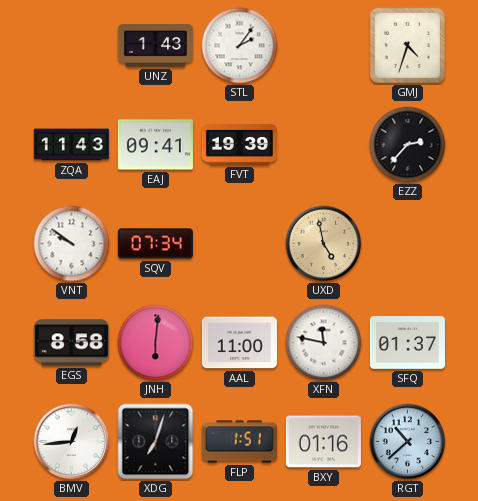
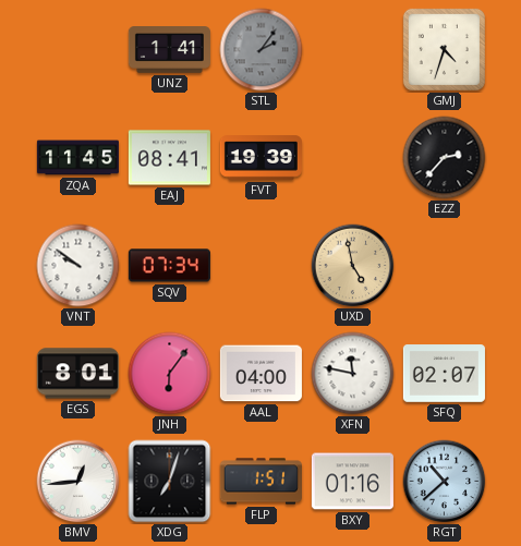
UNZ: 1:43 -> 1:41 (169, 50)
STL dial: white -> grey (262, 50)
ZQA: 11:43 -> 11:45 (77, 158)
EAJ: 09:41 -> 08:41 (169, 158)
EGS: 8:58 -> 8:01 (77, 374)
JNH: 6:01 -> 6:06 (170, 374)
AAL: 11:00 -> 04:00 (260, 374)
SFQ: 01:37 -> 02:07 (444, 374)
